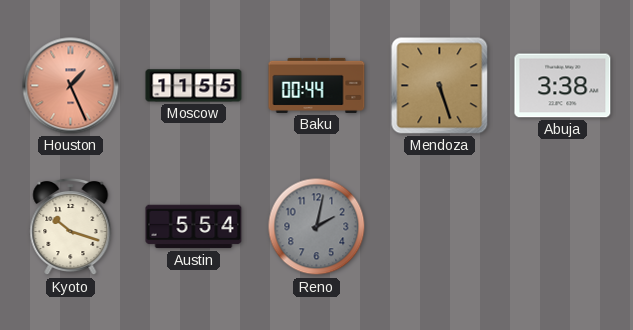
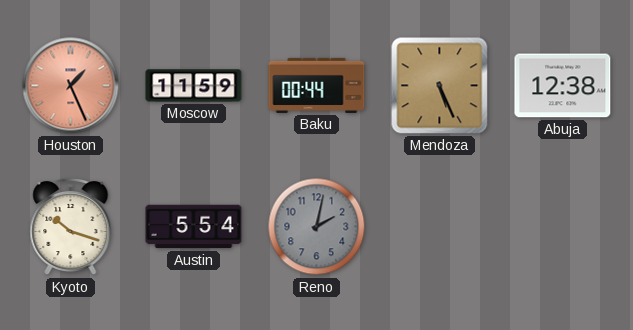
Moscow: 11:55 -> 11:59 (194, 86)
Mendoza: 5:27 -> 5:26 (440, 86)
Abuja: 3:38 -> 12:38 (563, 86)
